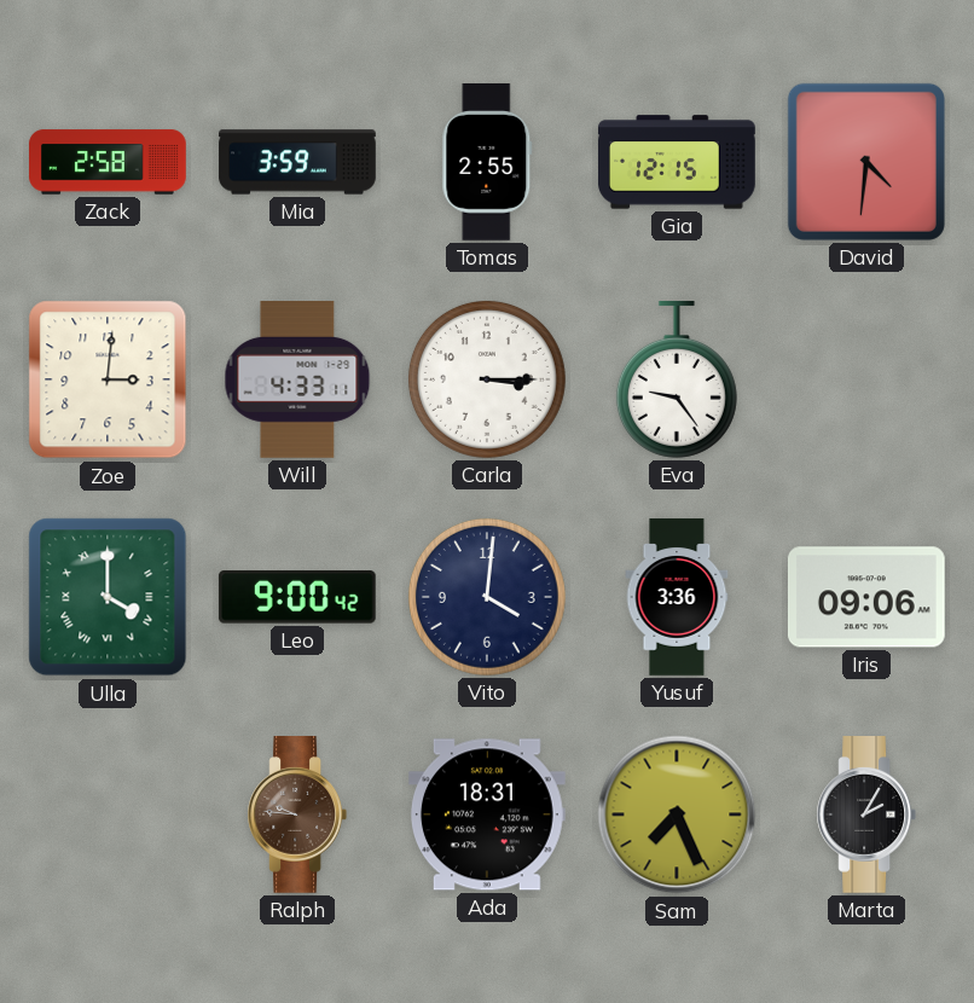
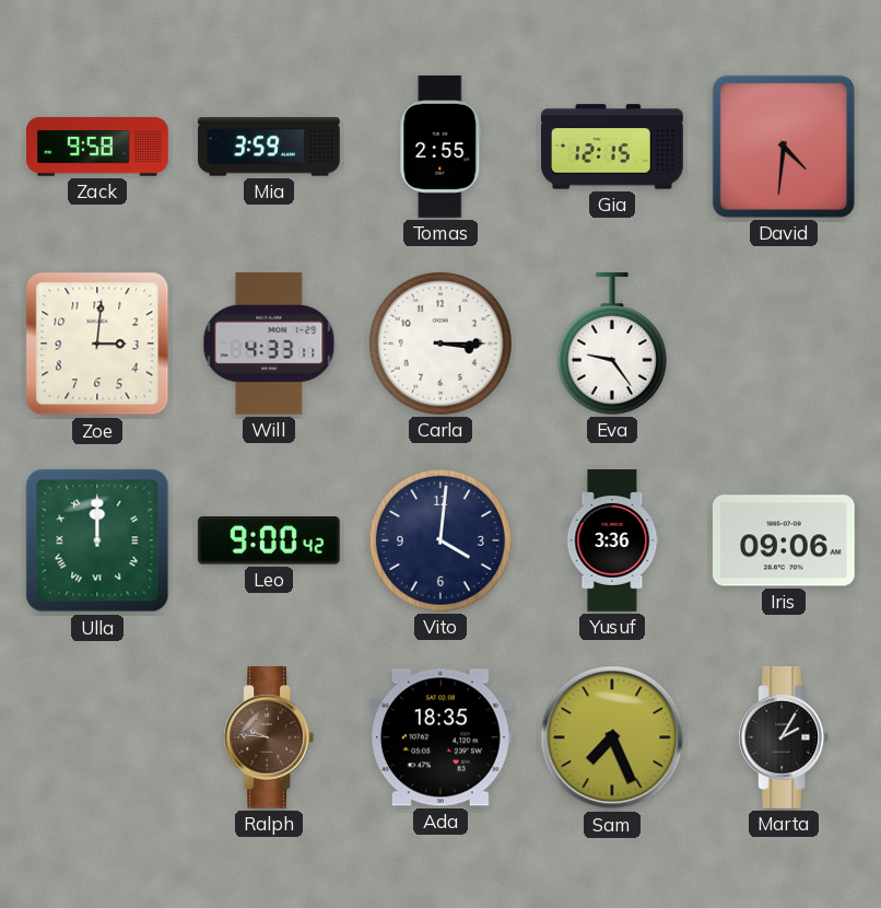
Zack: 2:58 -> 9:58 (97, 147)
Ulla: 4:00 -> 12:00 (97, 540)
Ada: 18:31 -> 18:35 (440, 737)
